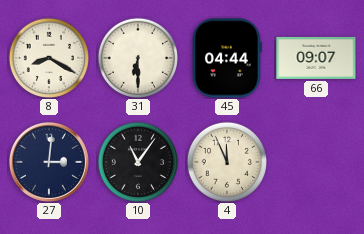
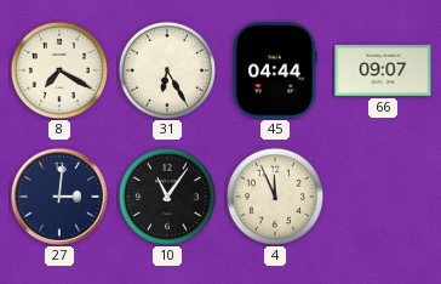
8: 8:20 -> 7:20 (58, 69)
31: 6:30 -> 6:25 (166, 69)
